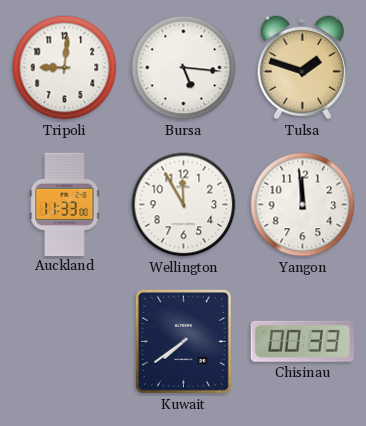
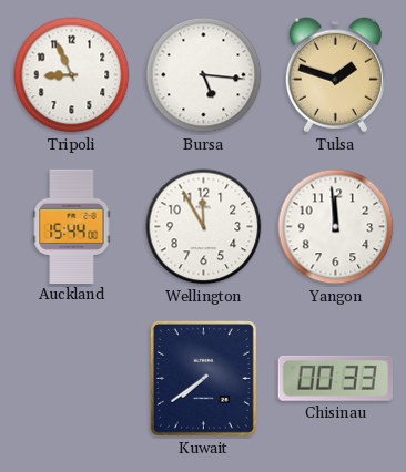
Tripoli: 9:01 -> 8:56 (72, 75)
Auckland: 11:33 -> 15:44 (72, 226)
